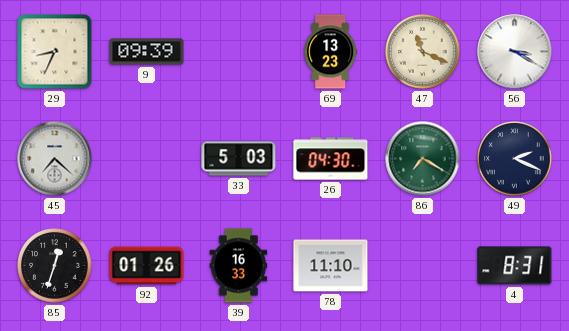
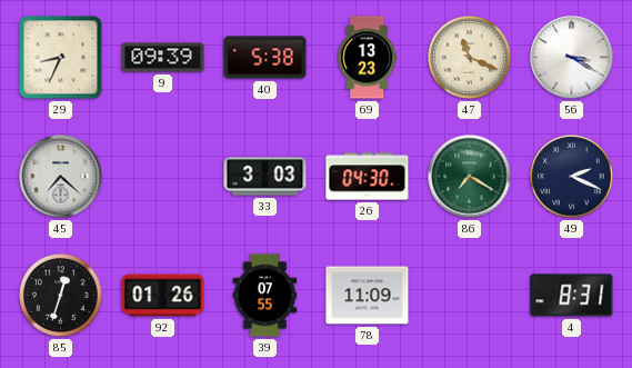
40: none -> 5:38 (265, 58)
33: 5:03 -> 3:03 (265, 177)
39: 16:33 -> 07:55 (265, 296)
78: 11:10 -> 11:09 (368, 296)
